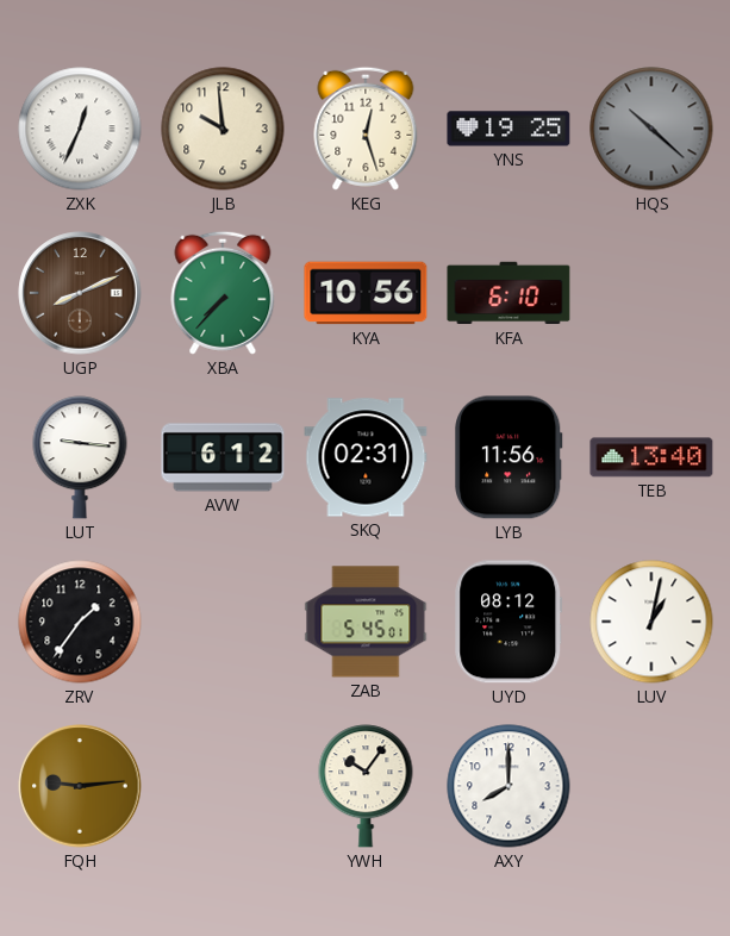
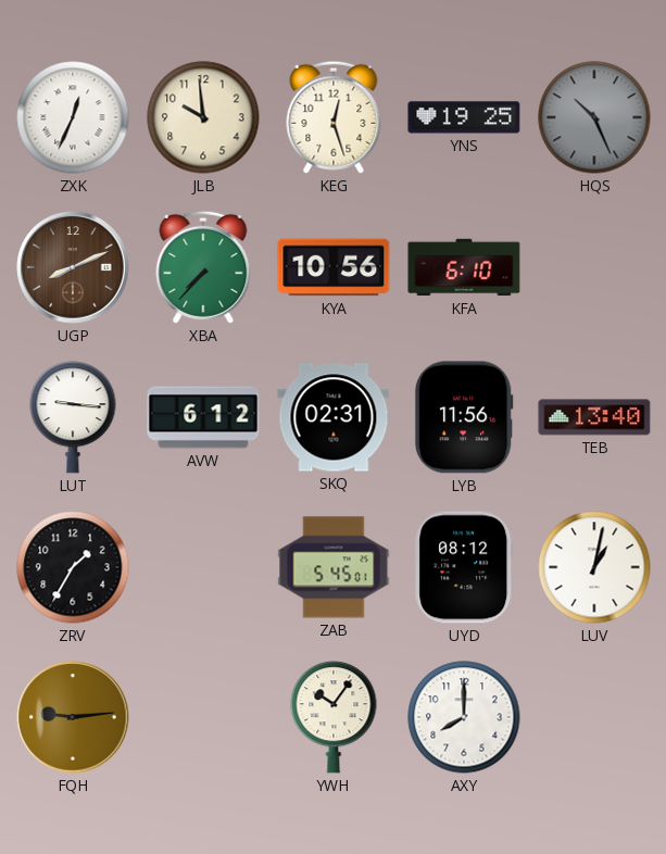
HQS: 10:22 -> 10:26 (594, 117)
ZRV: 1:36 -> 1:35 (73, 567)
